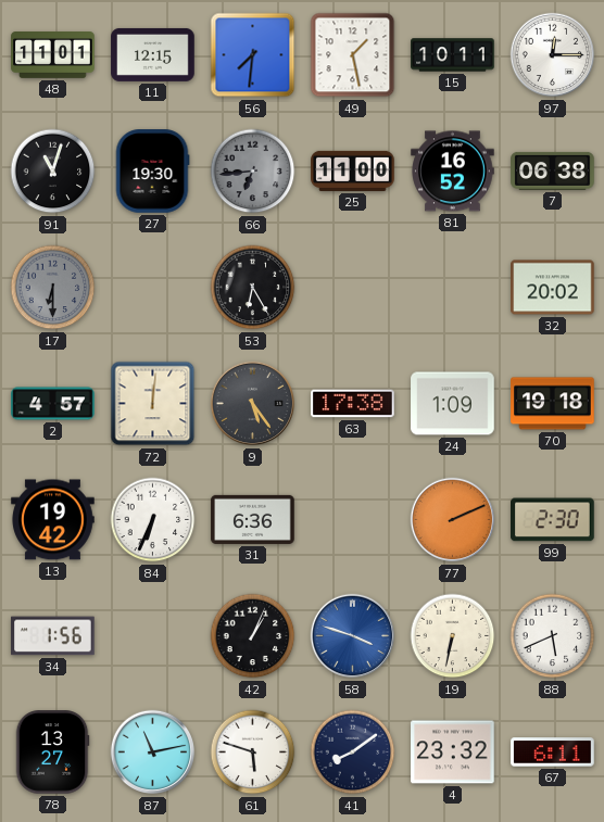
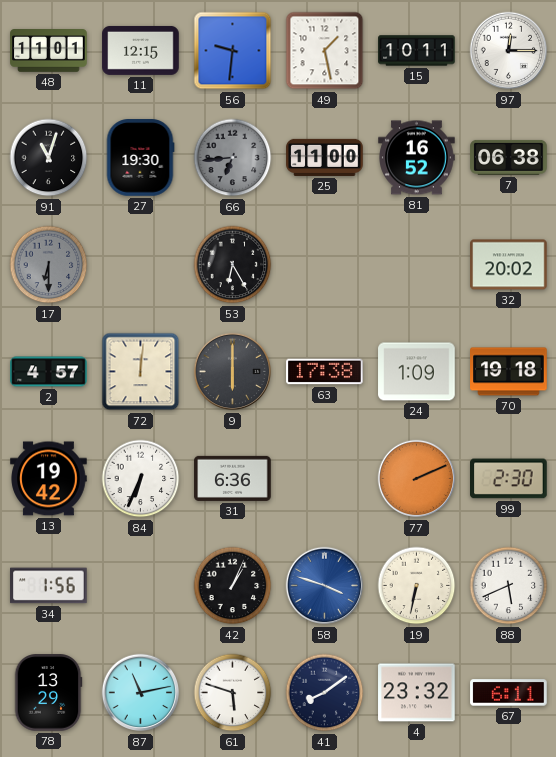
56: 7:31 -> 9:31 (233, 51)
9: 5:24 -> 6:00 (233, 372)
78: 13:27 -> 13:29 (48, 693)
